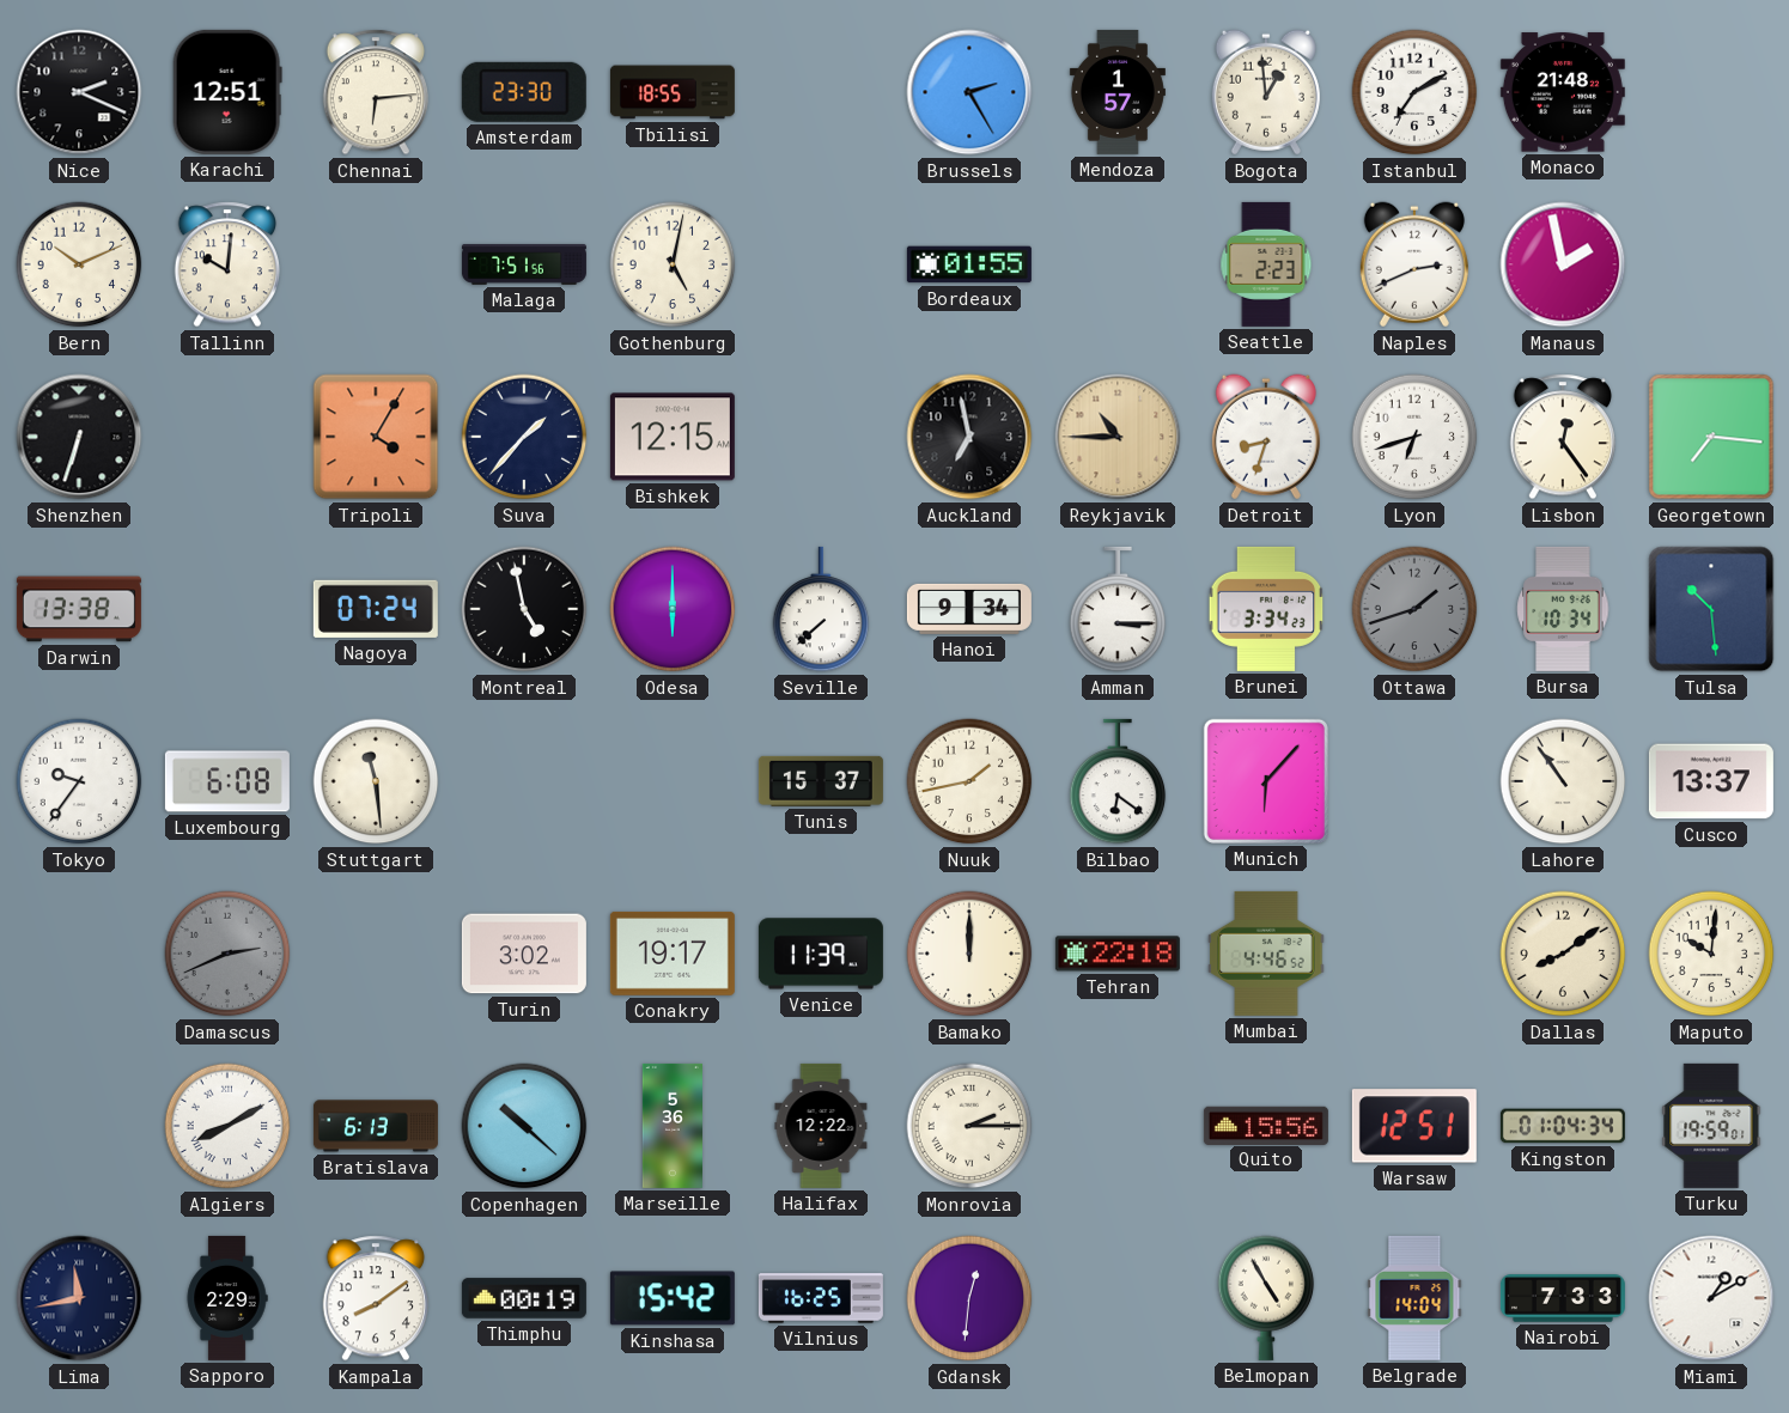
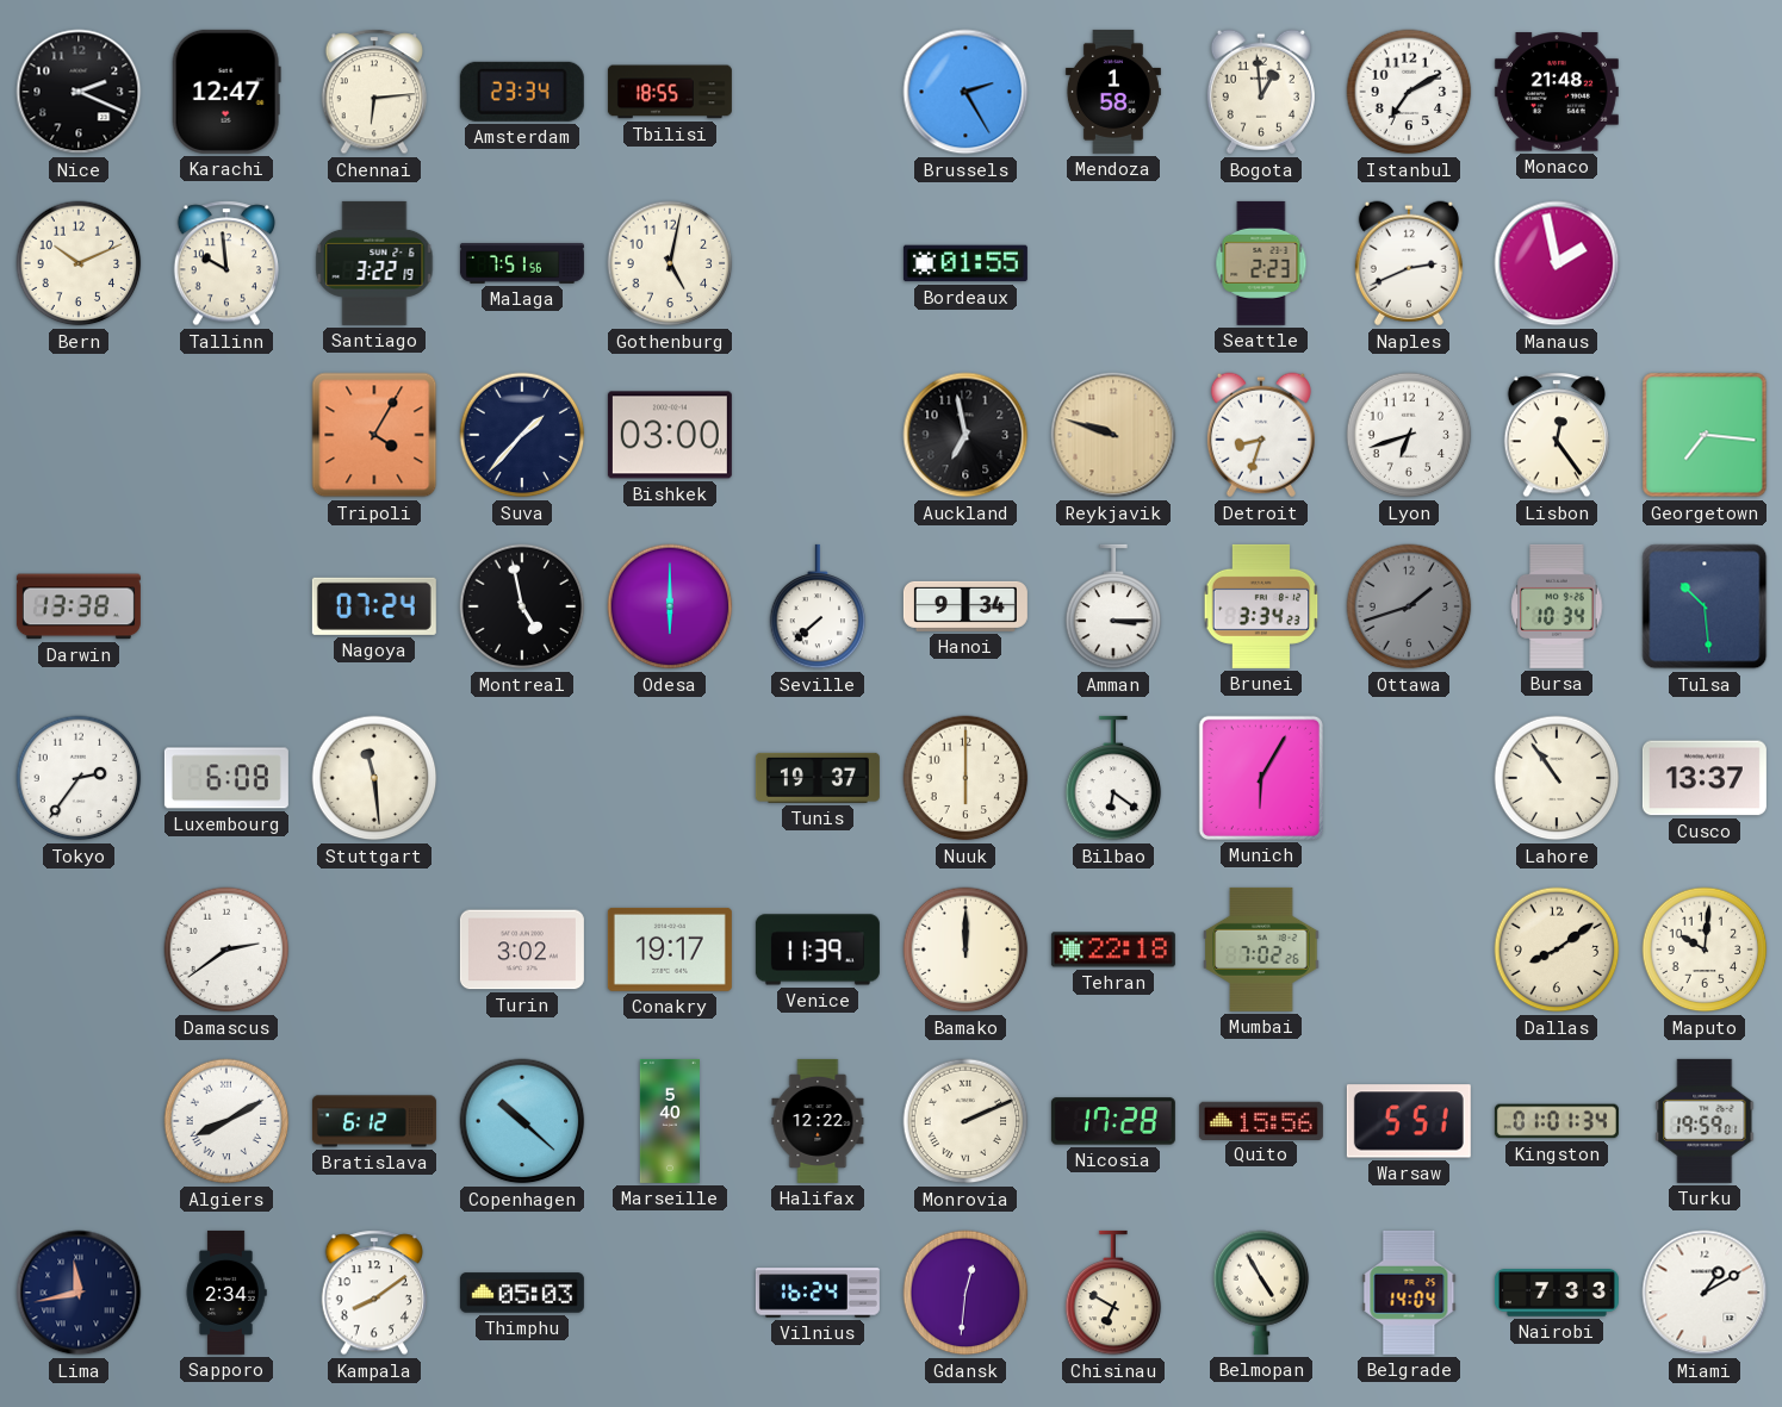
Karachi: 12:51 -> 12:47 (226, 92)
Amsterdam: 23:30 -> 23:34 (522, 92)
Mendoza: 1:57 -> 1:58 (1113, 92)
Tallinn: 10:01 -> 9:59 (225, 263)
Santiago: none -> 3:22 (374, 263)
Shenzhen: 6:33 -> none (79, 437)
Bishkek: 12:15 -> 03:00 (670, 435)
Reykjavik: 10:45 -> 9:48 (1113, 435)
Tokyo: 9:36 -> 2:36 (79, 778)
Tunis: 15:37 -> 19:37 (818, 778)
Nuuk: 1:43 -> 6:00 (965, 778)
Munich: 6:07 -> 6:05 (1261, 778)
Damascus: 2:41 -> 2:39 (226, 950)
Damascus dial: grey -> white (226, 950)
Mumbai: 4:46 -> 7:02 (1261, 950)
Bratislava: 6:13 -> 6:12 (374, 1121)
Marseille: 5:36 -> 5:40 (669, 1121)
Monrovia: 2:15 -> 2:11 (965, 1121)
Nicosia: none -> 17:28 (1113, 1121)
Warsaw: 12:51 -> 5:51 (1409, 1121)
Kingston: 01:04 -> 01:01 (1557, 1121)
Sapporo: 2:29 -> 2:34 (226, 1293)
Thimphu: 00:19 -> 05:03 (522, 1293)
Kinshasa: 15:42 -> none (673, 1298)
Vilnius: 16:25 -> 16:24 (818, 1293)
Chisinau: none -> 6:50 (1113, 1293)
